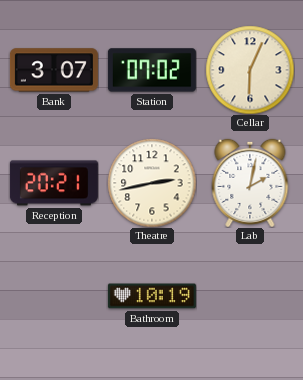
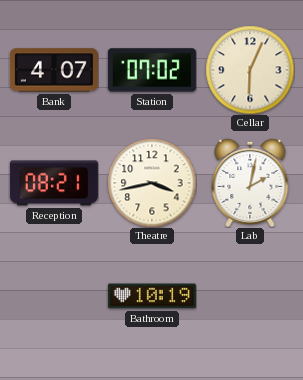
Bank: 3:07 -> 4:07 (54, 70)
Reception: 20:21 -> 08:21 (54, 183)
Theatre: 2:43 -> 3:43 (152, 183)
